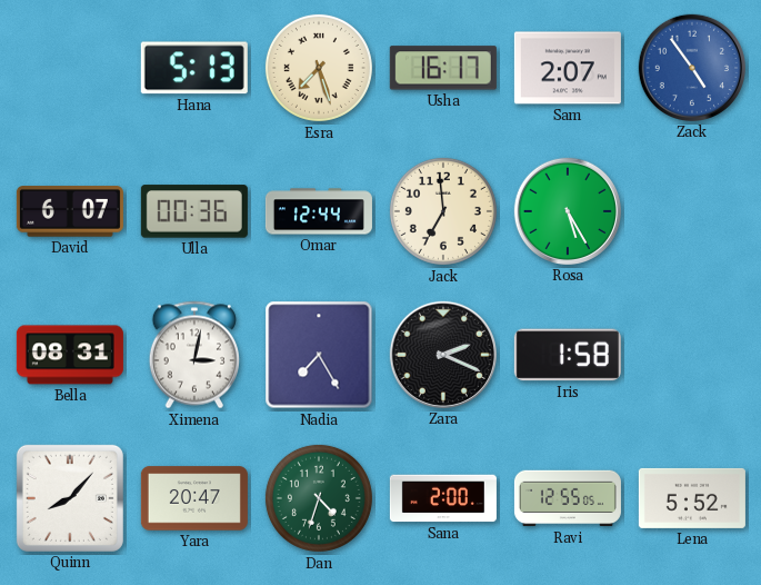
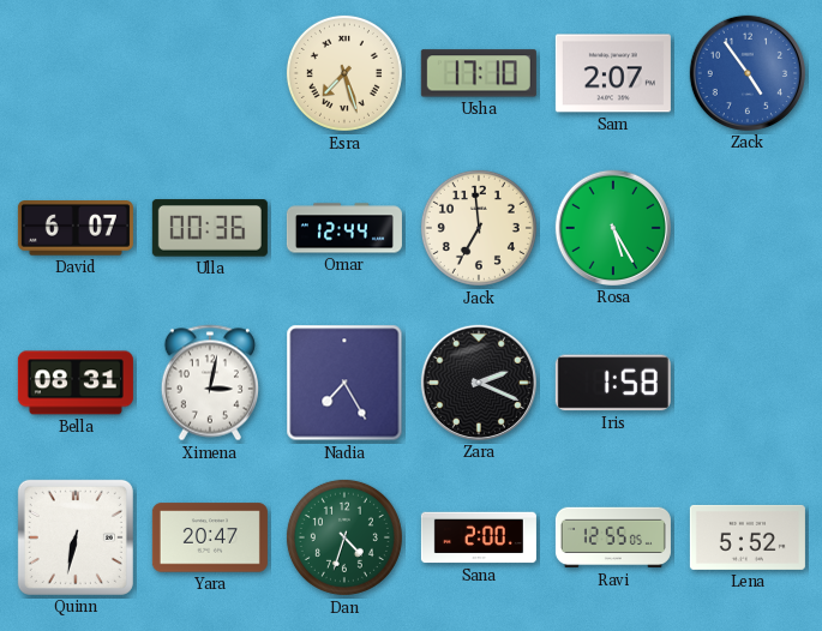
Hana: 5:13 -> none (194, 68)
Usha: 16:17 -> 17:10 (479, 73)
Quinn: 8:07 -> 6:32 (76, 537)
